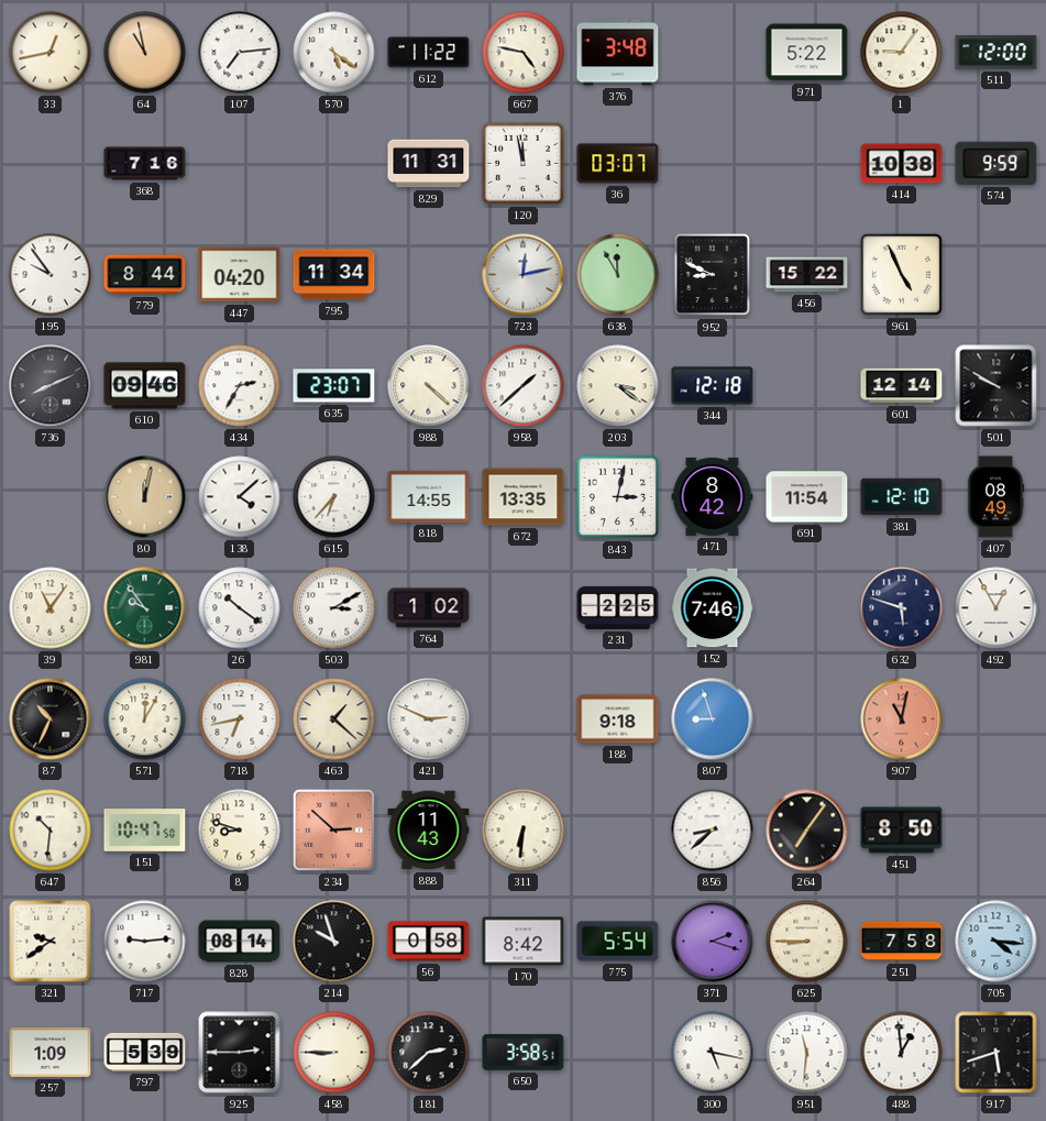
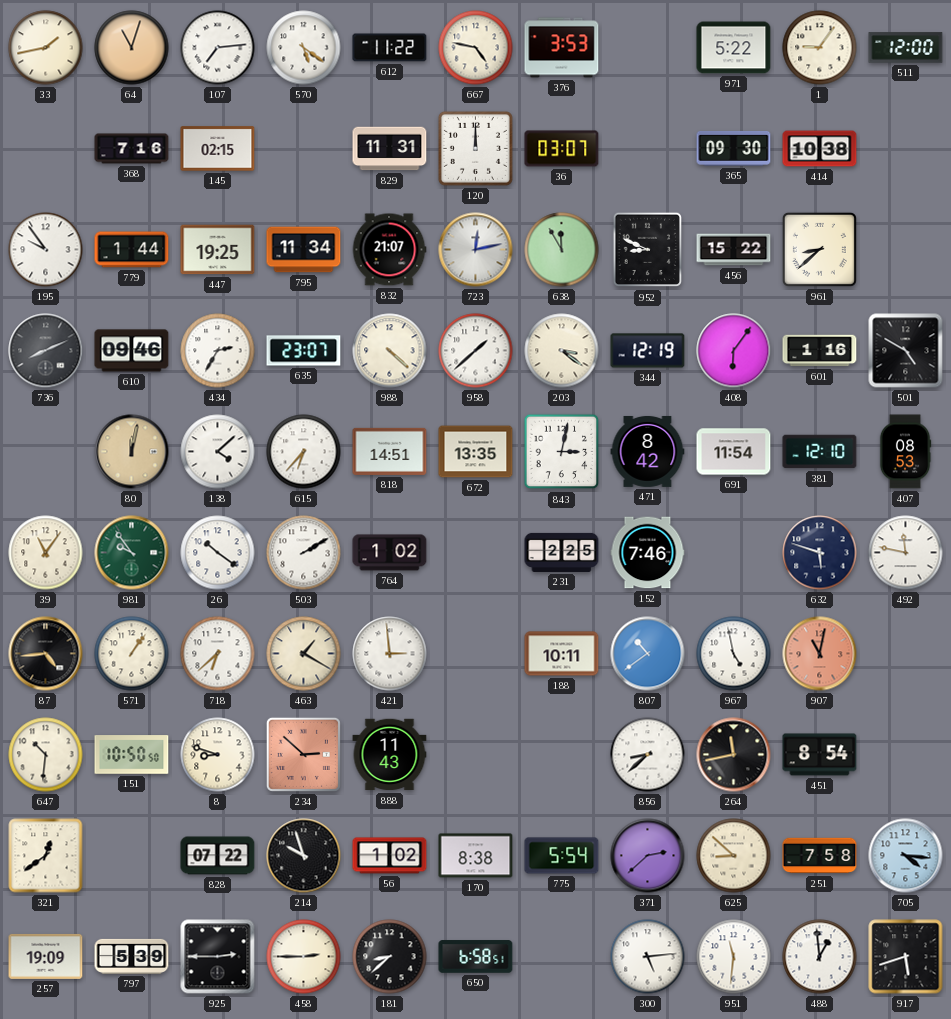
33: 12:43 -> 1:43 (46, 48)
64: 10:58 -> 11:03 (132, 48)
376: 3:48 -> 3:53 (562, 48)
145: none -> 02:15 (218, 149)
120: 11:58 -> 12:00 (475, 148)
365: none -> 09:30 (734, 148)
574: 9:59 -> none (997, 163)
779: 8:44 -> 1:44 (132, 250)
447: 04:20 -> 19:25 (218, 250)
832: none -> 21:07 (389, 250)
961: 4:56 -> 8:38 (819, 249)
344: 12:18 -> 12:19 (648, 351)
408: none -> 6:06 (734, 351)
601: 12:14 -> 1:16 (820, 351)
501: 9:50 -> 4:50 (906, 351)
818: 14:55 -> 14:51 (390, 451)
407: 08:49 -> 08:53 (905, 452)
503: 3:10 -> 2:10 (304, 553)
492: 12:55 -> 11:47 (906, 553)
87: 10:34 -> 4:44 (46, 654)
571: 12:05 -> 1:06 (132, 654)
718: 6:43 -> 6:38 (218, 654)
463: 1:22 -> 1:20 (304, 654)
421: 2:49 -> 2:59 (390, 654)
188: 9:18 -> 10:11 (562, 654)
807: 8:57 -> 10:39 (648, 654)
967: none -> 4:58 (734, 654)
151: 10:47 -> 10:50 (132, 755)
311: 6:31 -> none (524, 831)
264: 7:06 -> 11:43 (734, 755)
451: 8:50 -> 8:54 (820, 755)
321: 9:39 -> 12:39 (46, 856)
717: 9:14 -> none (145, 942)
828: 08:14 -> 07:22 (218, 856)
56: 0:58 -> 1:02 (390, 856)
170: 8:42 -> 8:38 (476, 856)
371: 2:18 -> 2:38 (648, 856)
625: 8:45 -> 8:52 (734, 856)
257: 1:09 -> 19:09 (46, 956)
458: 8:45 -> 2:45 (304, 957)
181: 2:38 -> 8:38 (390, 957)
650: 3:58 -> 6:58 (476, 957)
300: 5:17 -> 5:14 (648, 957)
